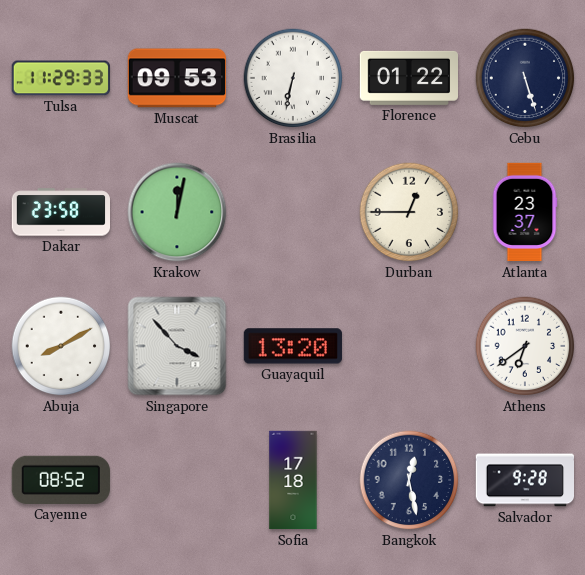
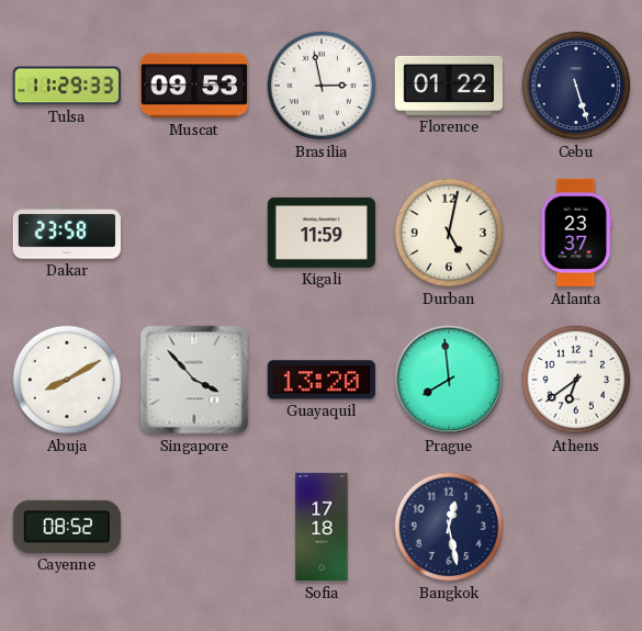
Brasilia: 6:32 -> 2:58 (322, 86)
Krakow: 12:02 -> none (177, 212)
Kigali: none -> 11:59 (320, 233)
Durban: 12:45 -> 5:02 (449, 233)
Prague: none -> 7:59 (449, 380)
Salvador: 9:28 -> none (524, 480)
